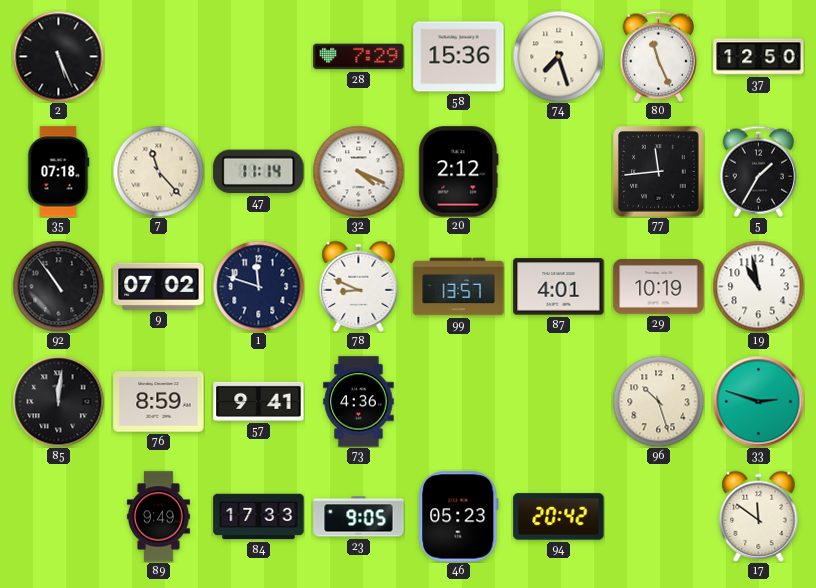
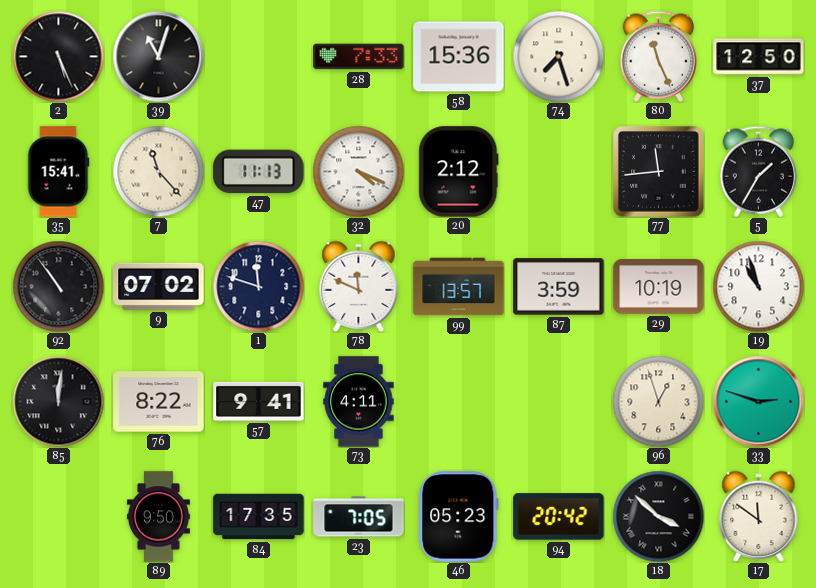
39: none -> 11:03 (158, 56)
28: 7:29 -> 7:33 (359, 57)
35: 07:18 -> 15:41 (58, 172)
47: 11:14 -> 11:13 (259, 172)
78: 8:49 -> 11:49 (359, 286)
87: 4:01 -> 3:59 (559, 287)
19: 10:58 -> 10:57 (758, 286)
76: 8:59 -> 8:22 (159, 402)
73: 4:36 -> 4:11 (359, 402)
96: 10:27 -> 12:57 (658, 401)
89: 9:49 -> 9:50 (158, 517)
84: 17:33 -> 17:35 (259, 517)
23: 9:05 -> 7:05 (359, 517)
18: none -> 3:52 (658, 516)
